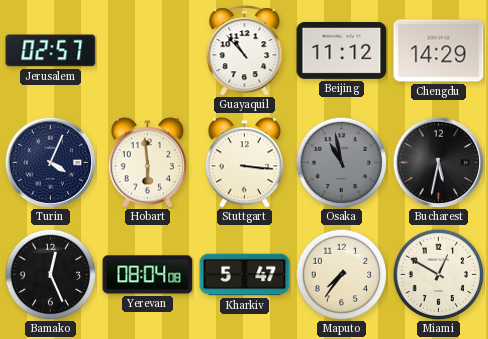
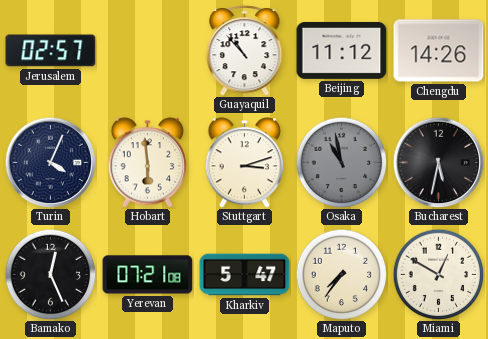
Chengdu: 14:29 -> 14:26 (439, 51)
Stuttgart: 3:16 -> 3:12 (245, 163)
Yerevan: 08:04 -> 07:21 (148, 275)
